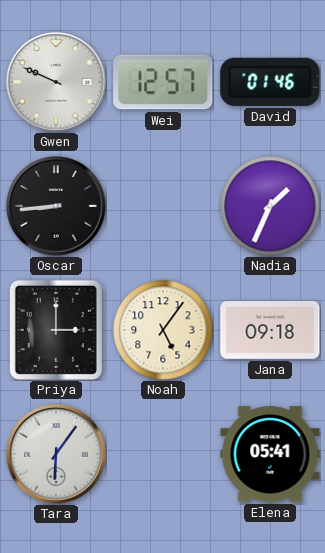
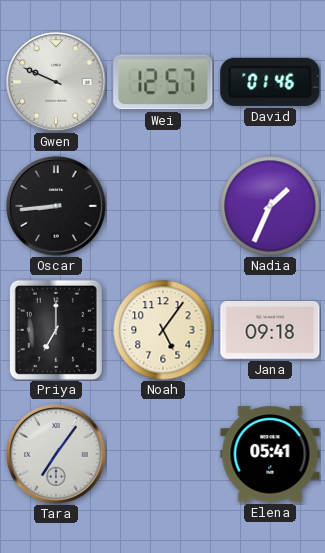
Priya: 3:00 -> 7:00 (56, 330)
Tara: 6:06 -> 7:06 (56, 454)
